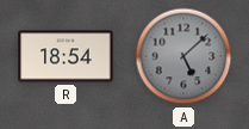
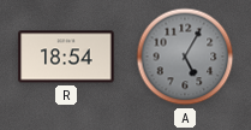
A: 5:08 -> 5:05 (185, 57)
